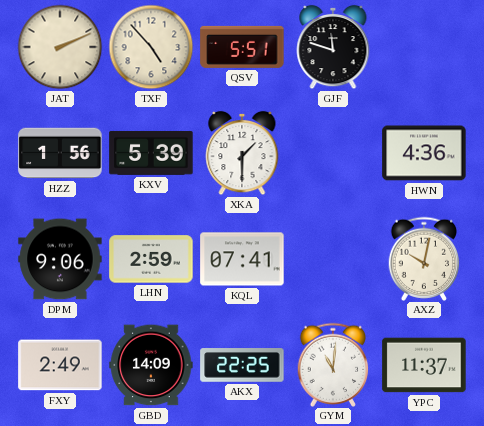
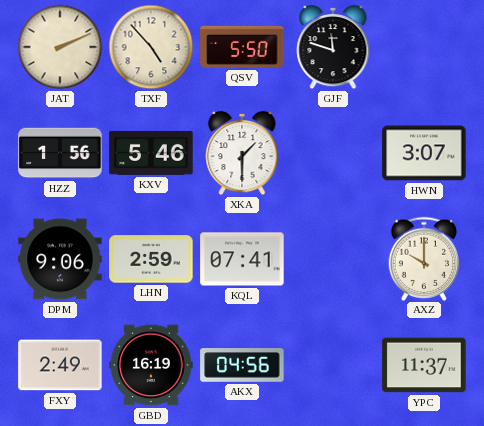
QSV: 5:51 -> 5:50 (242, 47)
KXV: 5:39 -> 5:46 (151, 153)
HWN: 4:36 -> 3:07 (424, 153)
AXZ: 10:02 -> 10:00 (424, 258)
GBD: 14:09 -> 16:19 (151, 365)
AKX: 22:25 -> 04:56 (242, 365)
GYM: 11:01 -> none (333, 364)
